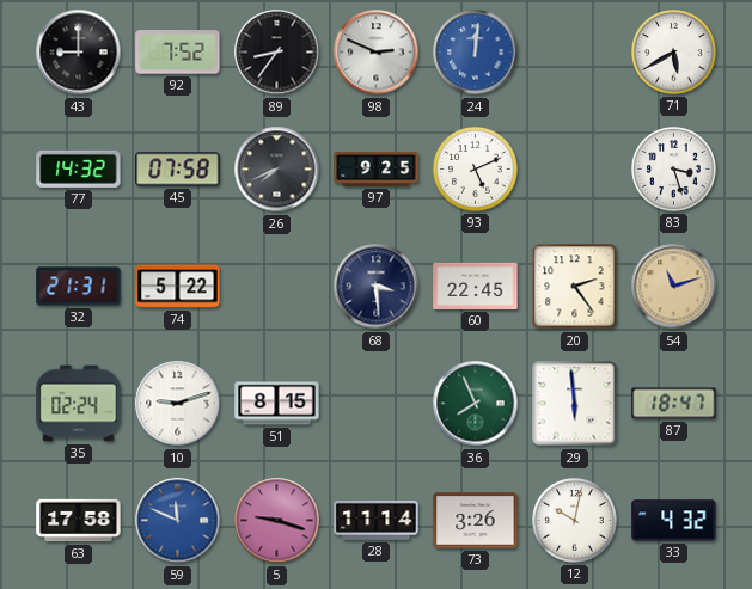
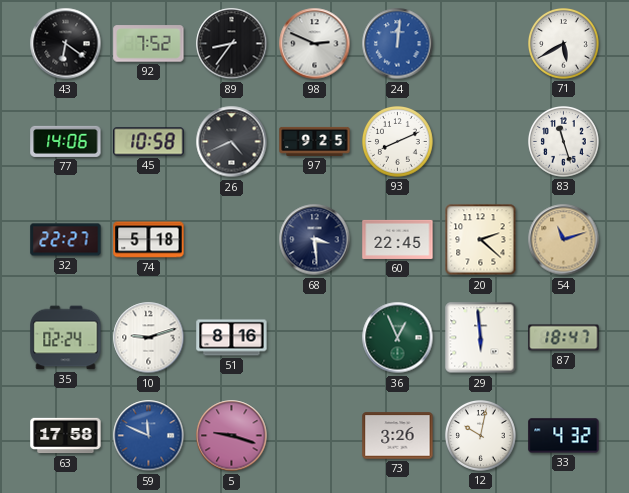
43: 9:00 -> 6:21 (66, 44)
77: 14:32 -> 14:06 (66, 141)
45: 07:58 -> 10:58 (149, 142)
26: 7:41 -> 4:41 (232, 142)
93: 5:11 -> 8:11 (398, 142)
83: 3:27 -> 11:27 (564, 142)
32: 21:31 -> 22:27 (66, 240)
74: 5:22 -> 5:18 (149, 240)
20: 2:24 -> 2:22 (481, 240)
51: 8:15 -> 8:16 (232, 338)
36: 7:56 -> 12:56 (398, 338)
28: 11:14 -> none (377, 520)
